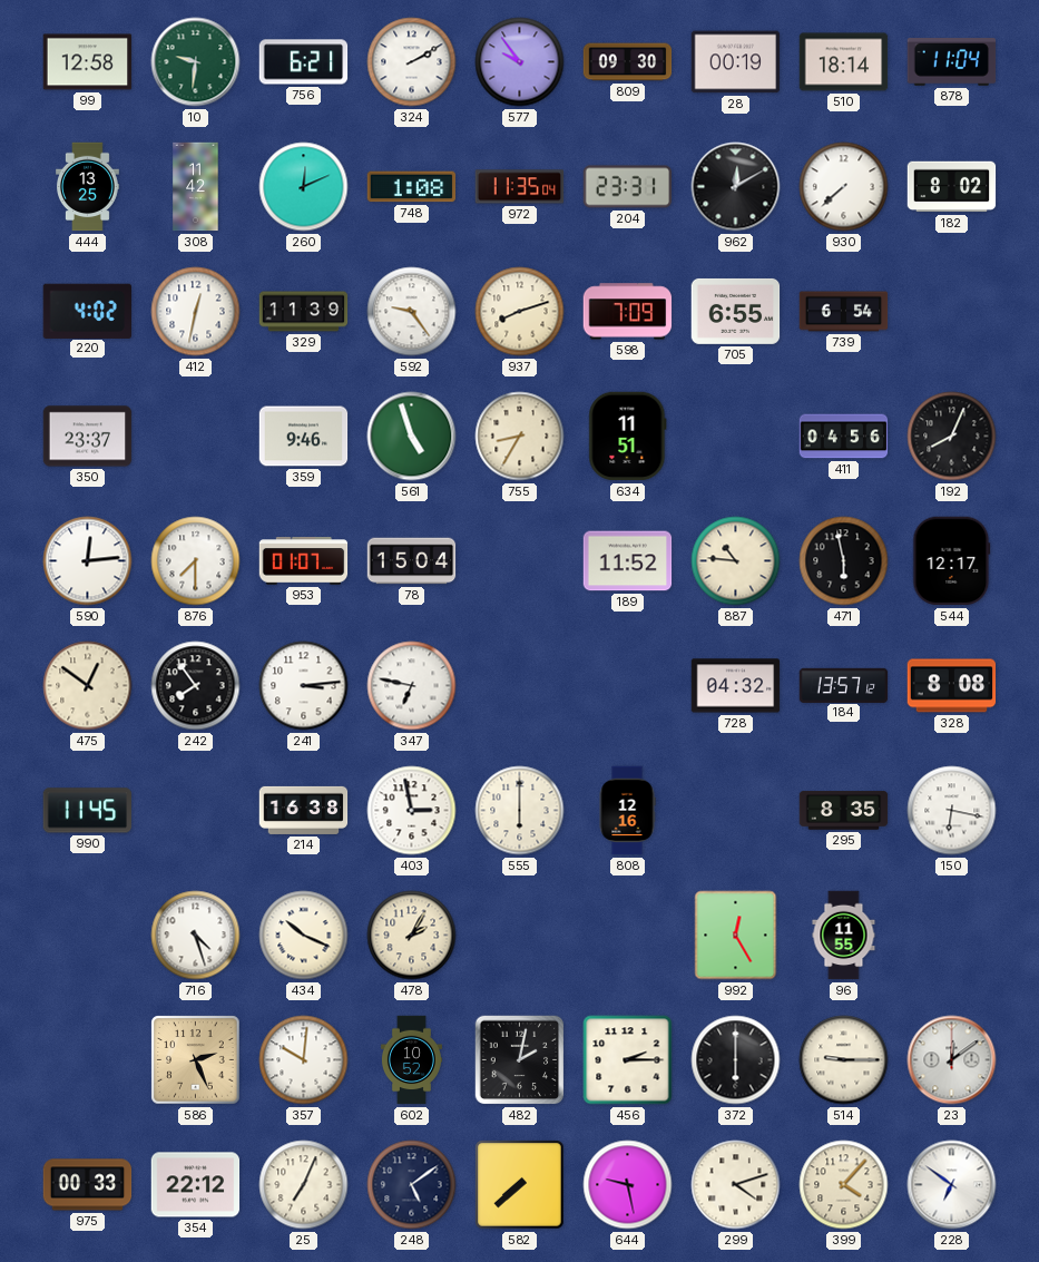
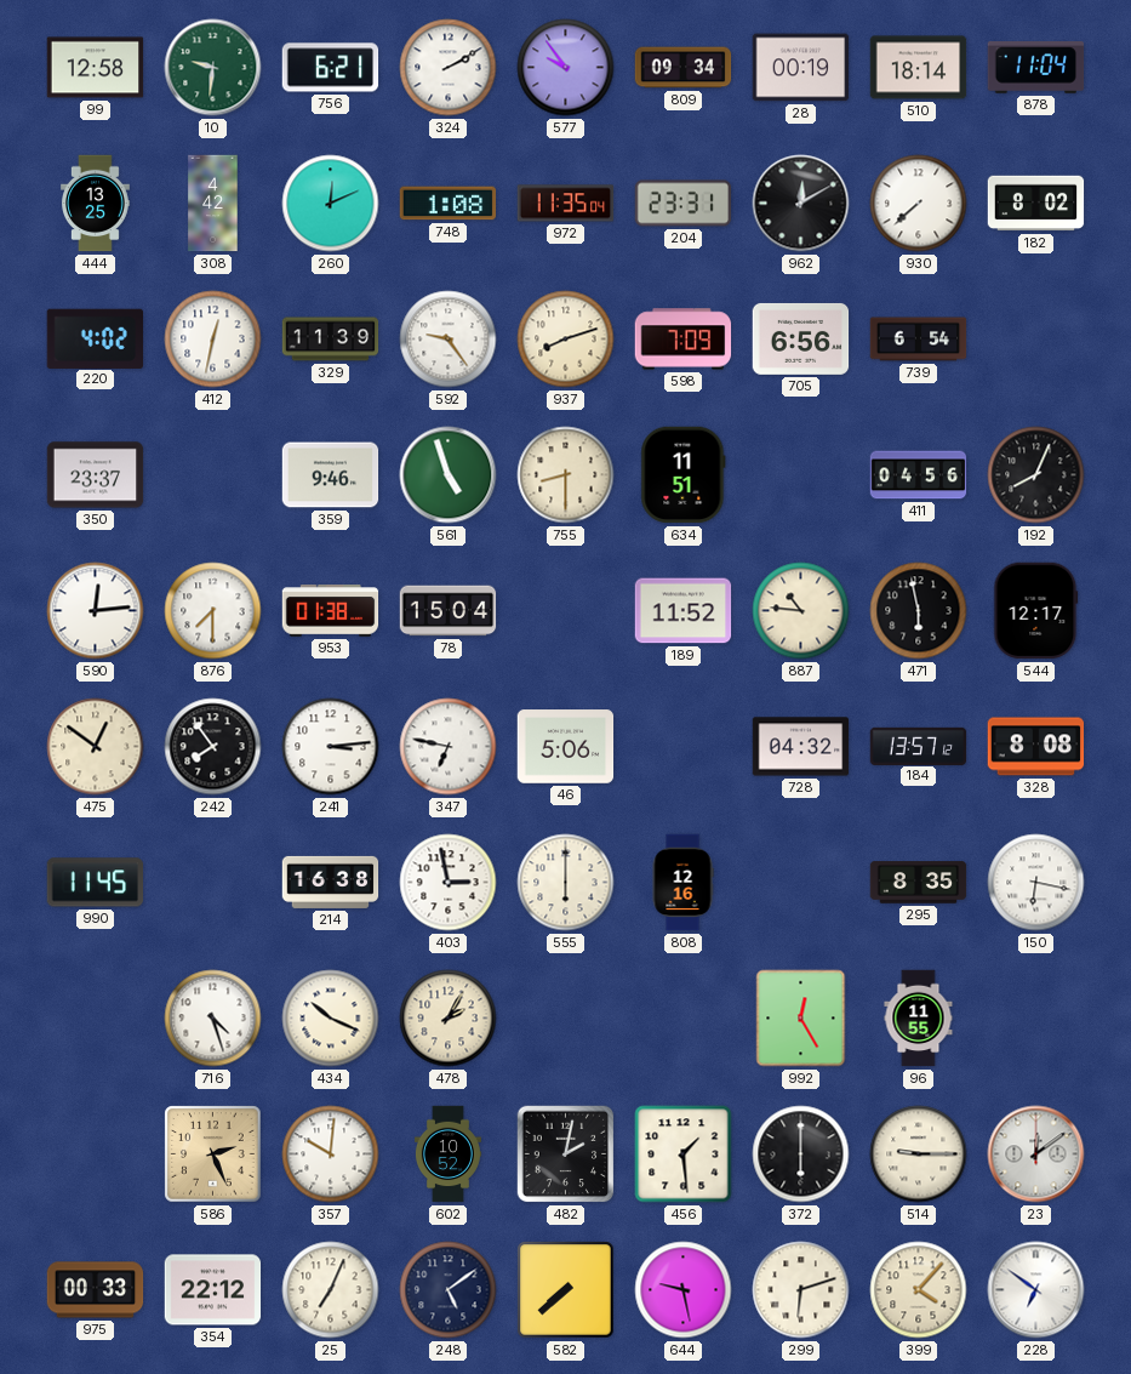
809: 09:30 -> 09:34 (684, 68)
308: 11:42 -> 4:42 (213, 204)
705: 6:55 -> 6:56 (801, 338)
755: 8:35 -> 8:30 (566, 475)
953: 01:07 -> 01:38 (331, 611)
46: none -> 5:06 (566, 747)
456: 2:15 -> 1:29 (684, 1154)
299: 4:12 -> 6:12 (801, 1290)
